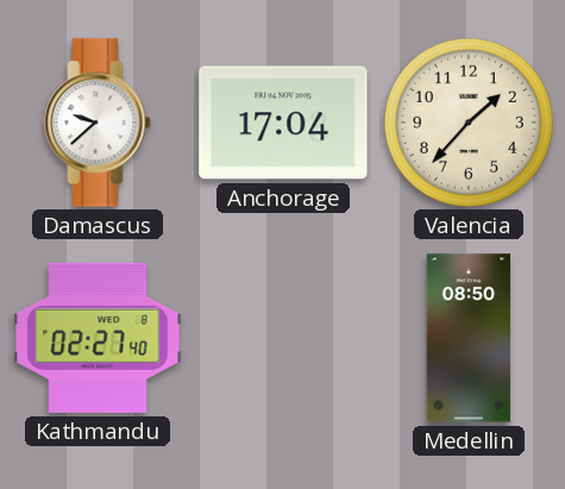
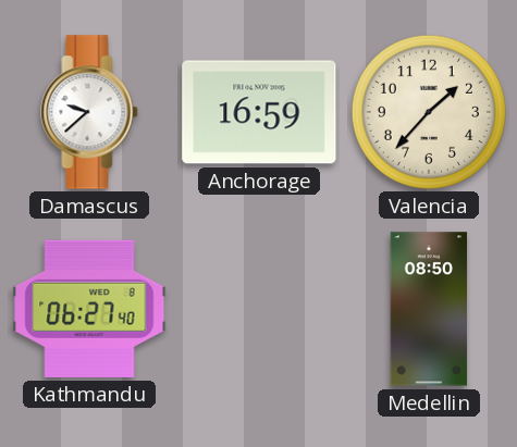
Anchorage: 17:04 -> 16:59 (259, 112)
Kathmandu: 02:27 -> 06:27 (89, 309)
